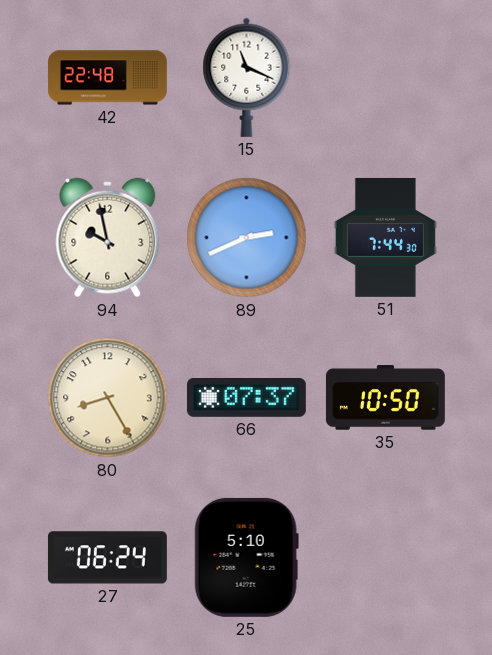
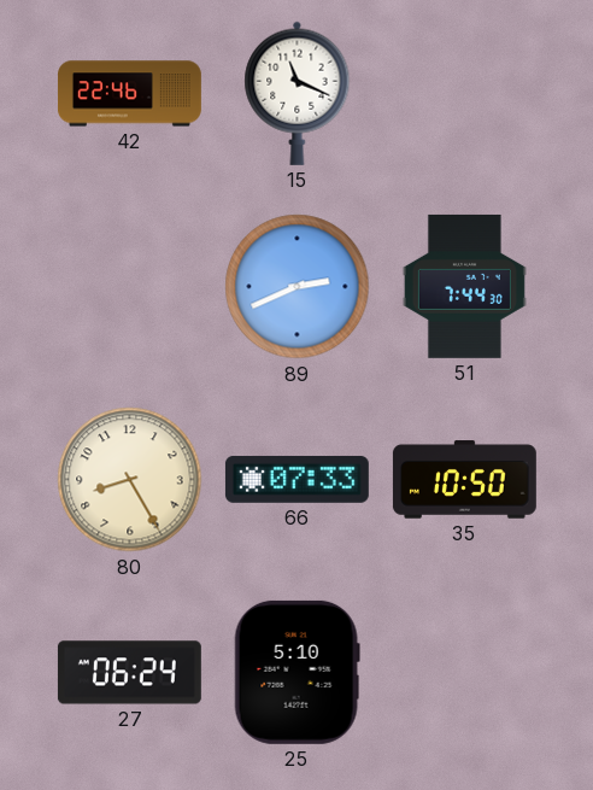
42: 22:48 -> 22:46 (129, 94)
94: 9:58 -> none (108, 238)
66: 07:37 -> 07:33 (296, 479)
